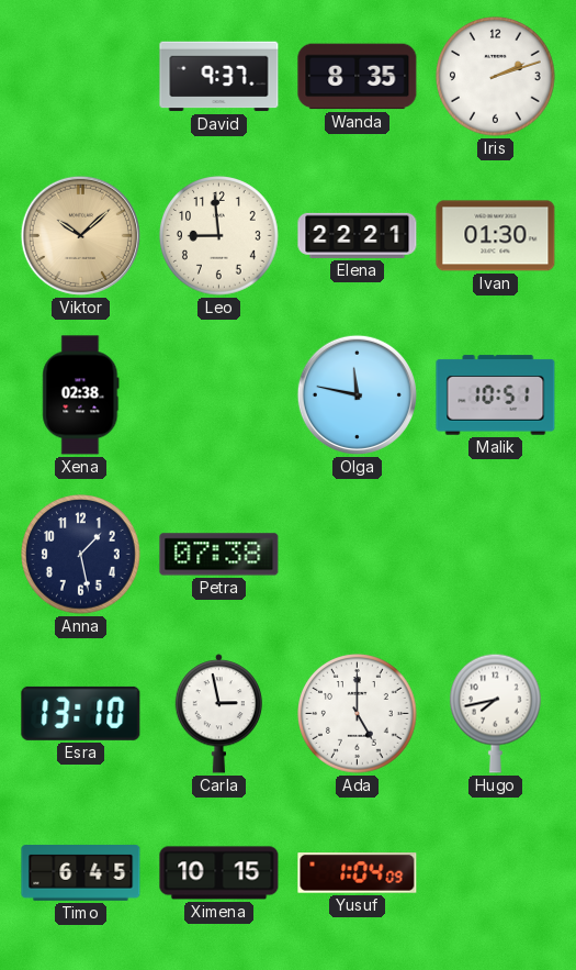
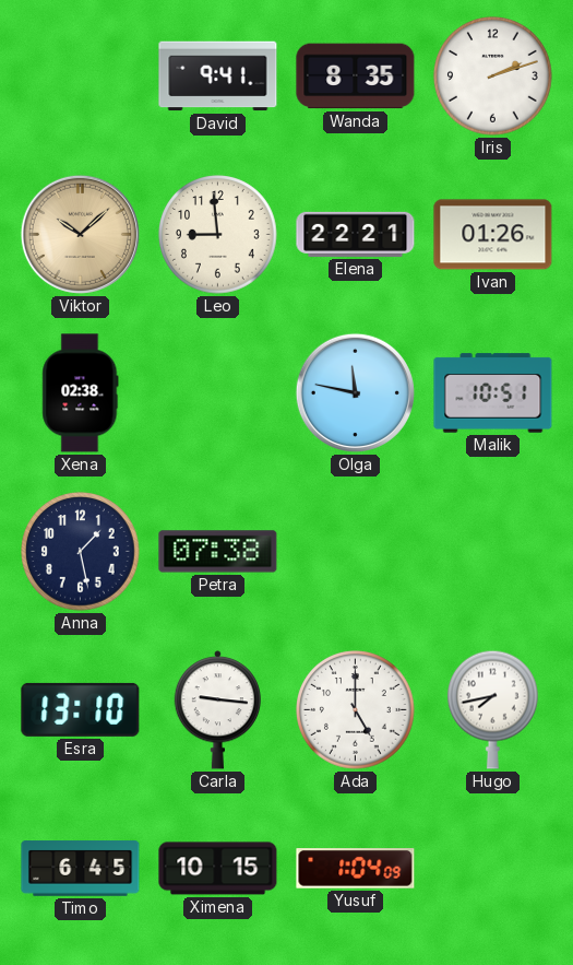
David: 9:37 -> 9:41 (218, 77)
Ivan: 01:30 -> 01:26 (493, 235)
Carla: 2:58 -> 9:16 (217, 710)
